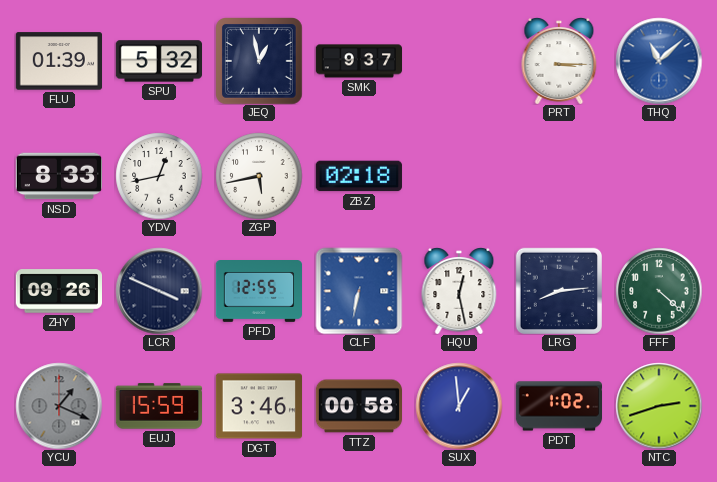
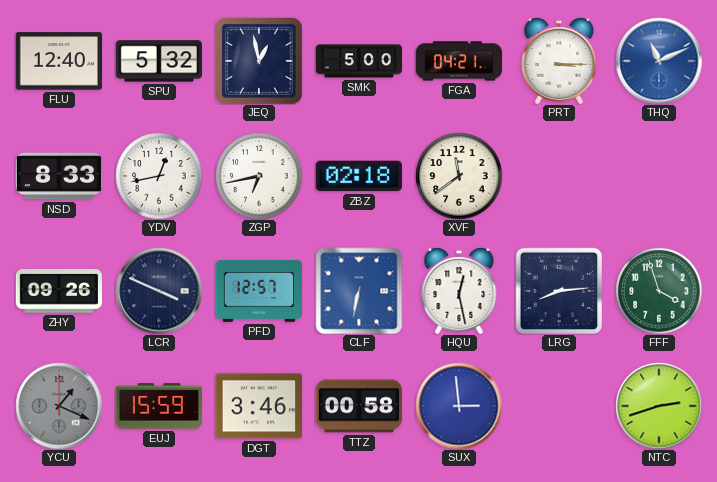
FLU: 01:39 -> 12:40 (58, 61)
SMK: 9:37 -> 5:00 (358, 61)
FGA: none -> 04:21 (458, 61)
THQ: 11:08 -> 11:11 (659, 61)
ZGP: 5:43 -> 6:43 (259, 176)
XVF: none -> 11:39 (459, 176)
PFD: 12:55 -> 12:57 (258, 292)
FFF: 4:22 -> 3:57 (659, 291)
SUX: 12:59 -> 2:59 (459, 406)
PDT: 1:02 -> none (558, 406)
